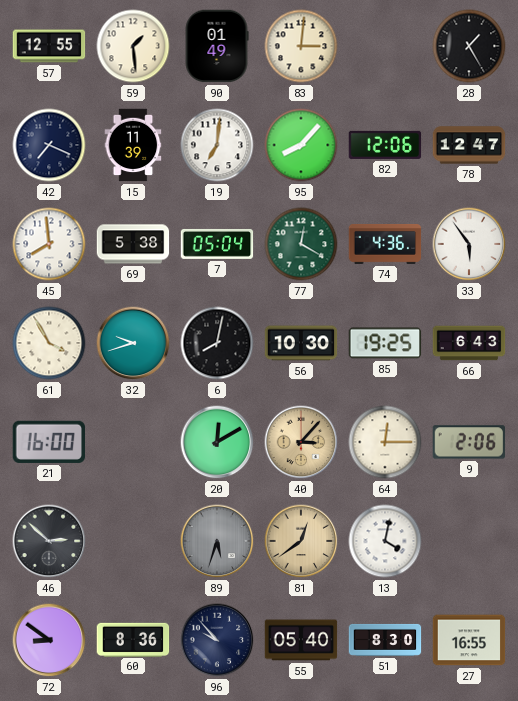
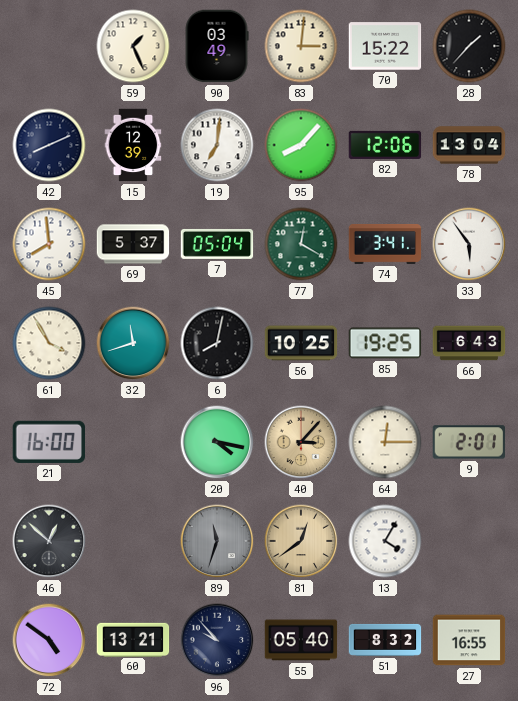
57: 12:55 -> none (49, 46)
59: 1:29 -> 1:26 (133, 46)
90: 01:49 -> 03:49 (217, 46)
70: none -> 15:22 (385, 46)
28: 1:25 -> 1:37 (469, 46)
42: 7:19 -> 8:11 (49, 145)
15: 11:39 -> 12:39 (133, 145)
78: 12:47 -> 13:04 (469, 145)
69: 5:38 -> 5:37 (133, 244)
74: 4:36 -> 3:41 (385, 244)
32: 9:42 -> 11:42 (133, 343)
56: 10:30 -> 10:25 (301, 343)
20: 12:10 -> 4:17 (217, 442)
9: 2:06 -> 2:01 (469, 442)
46: 2:52 -> 12:52 (49, 541)
89: 5:33 -> 11:33 (217, 541)
13: 4:02 -> 4:05 (385, 541)
72: 8:51 -> 4:51 (49, 640)
60: 8:36 -> 13:21 (133, 639)
51: 8:30 -> 8:32 (385, 640)
